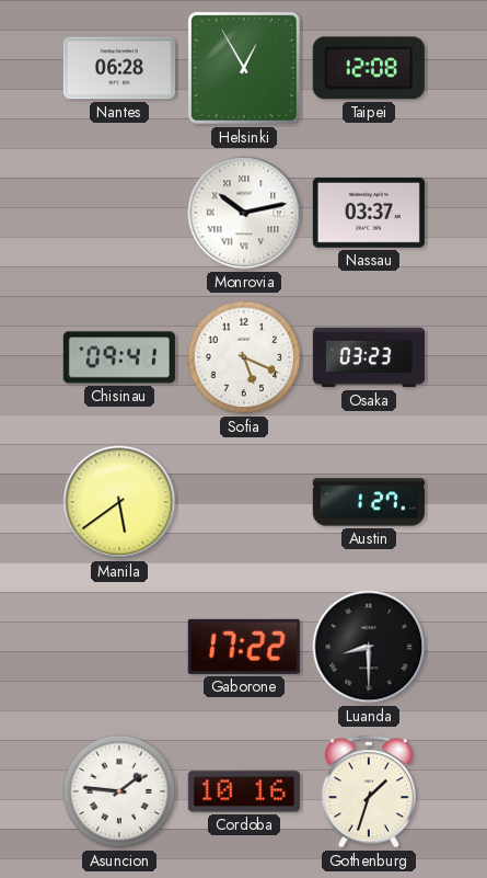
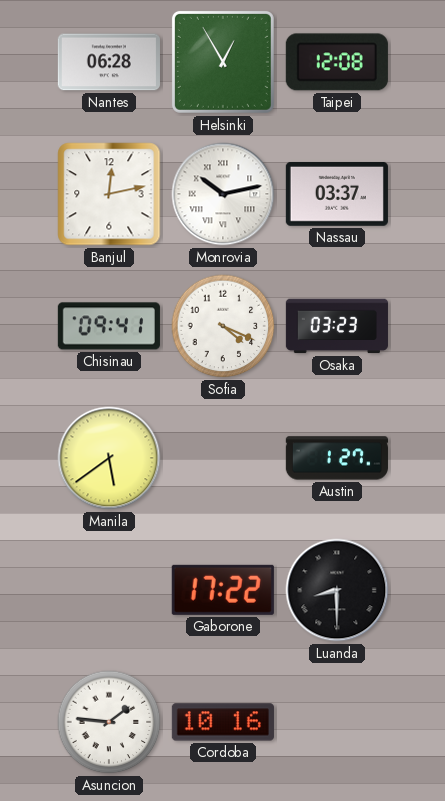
Banjul: none -> 12:13 (109, 194)
Sofia: 5:19 -> 4:19 (223, 326)
Gothenburg: 1:33 -> none (369, 791)
